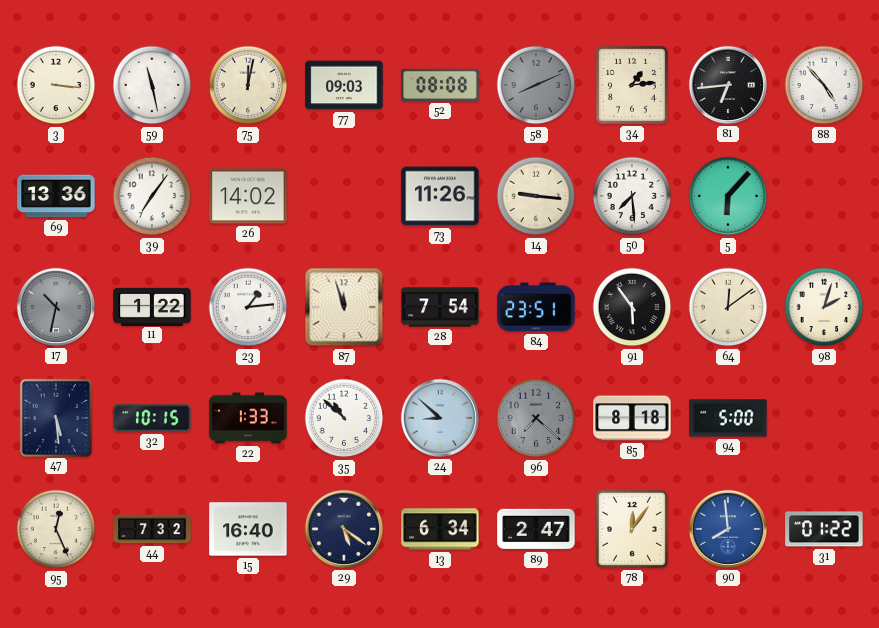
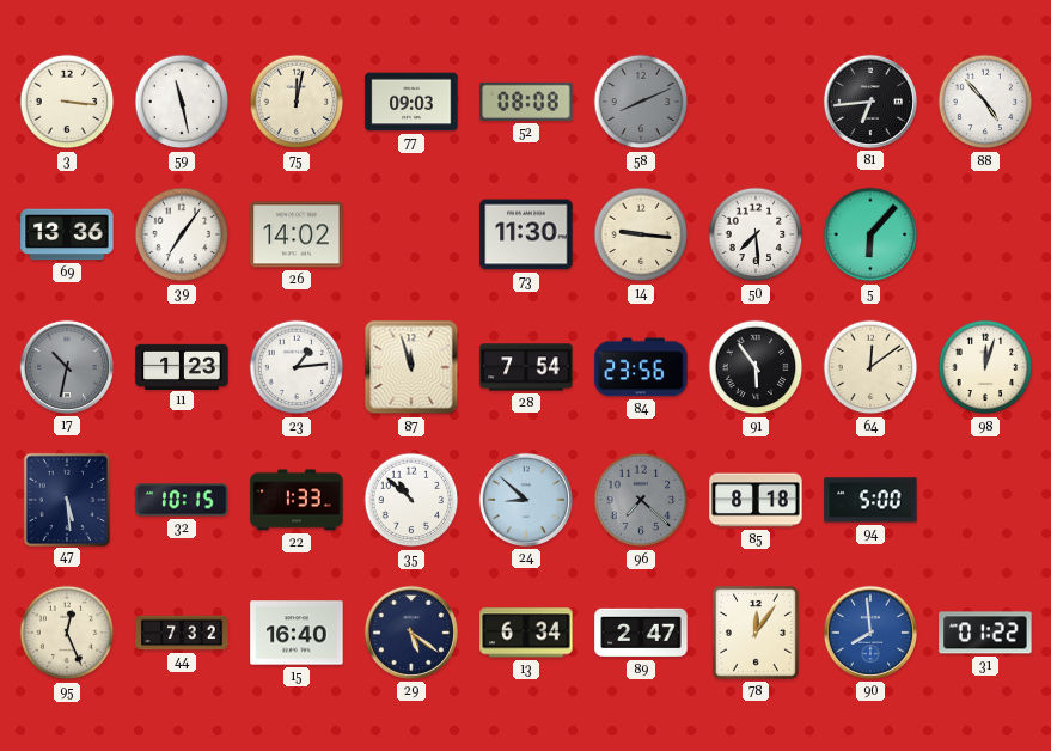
34: 1:14 -> none (632, 85)
73: 11:26 -> 11:30 (526, 234)
11: 1:22 -> 1:23 (182, 366)
84: 23:51 -> 23:56 (641, 367)
98: 2:03 -> 12:03 (985, 367)
